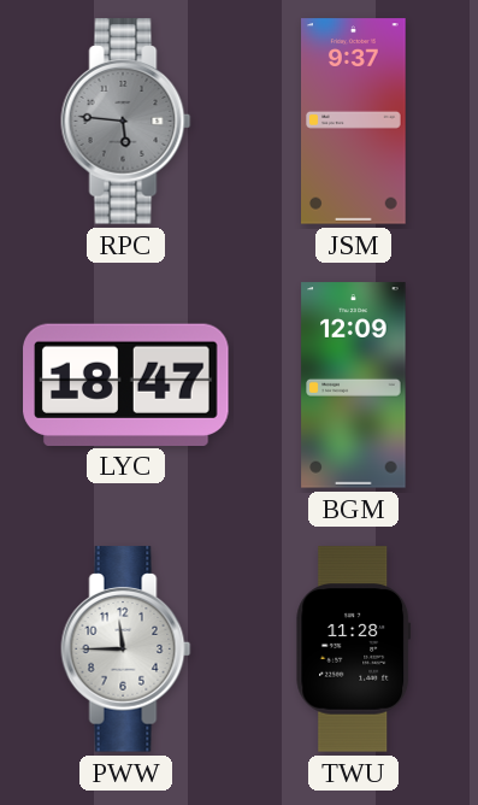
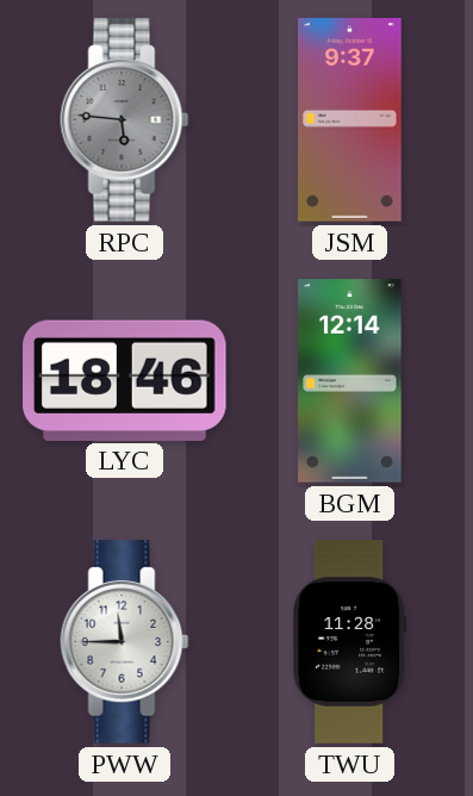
LYC: 18:47 -> 18:46 (125, 380)
BGM: 12:09 -> 12:14 (350, 381)
